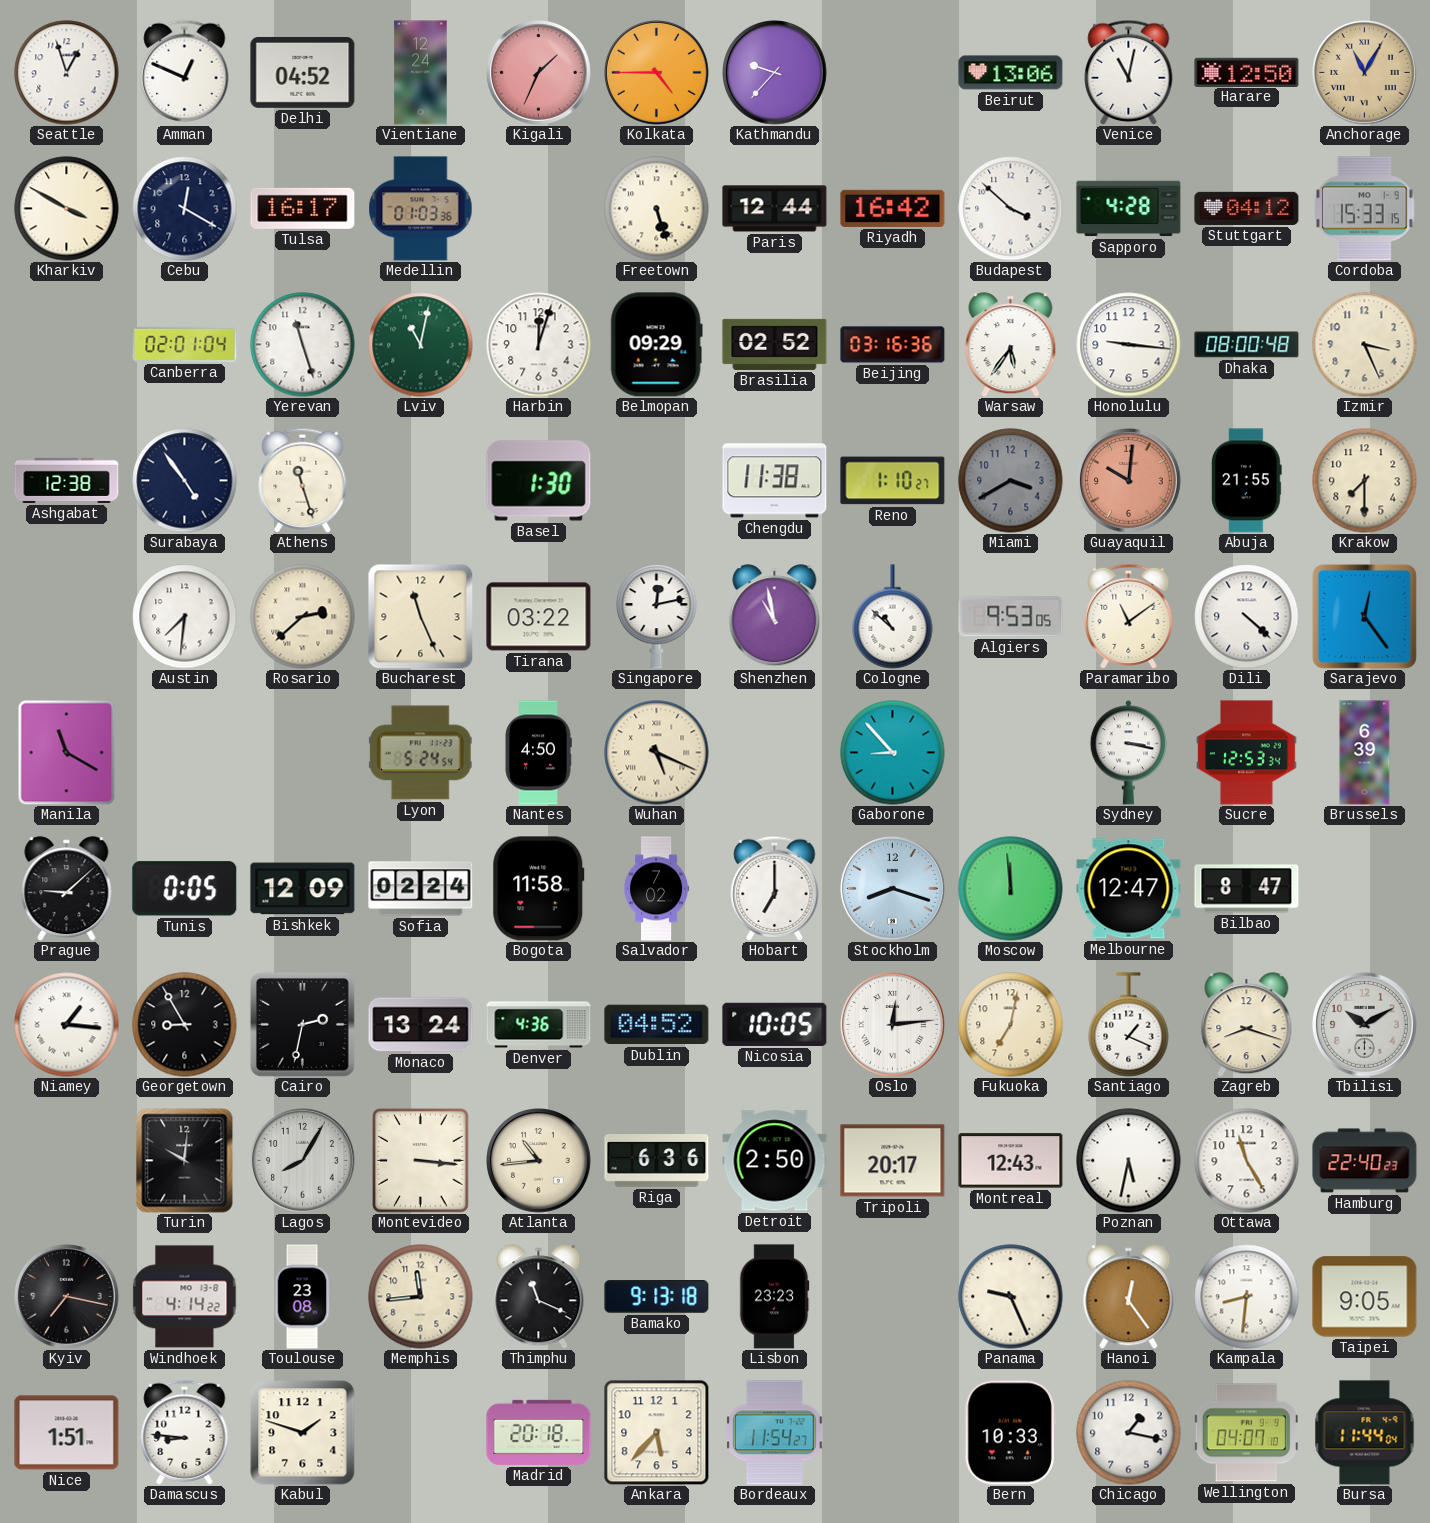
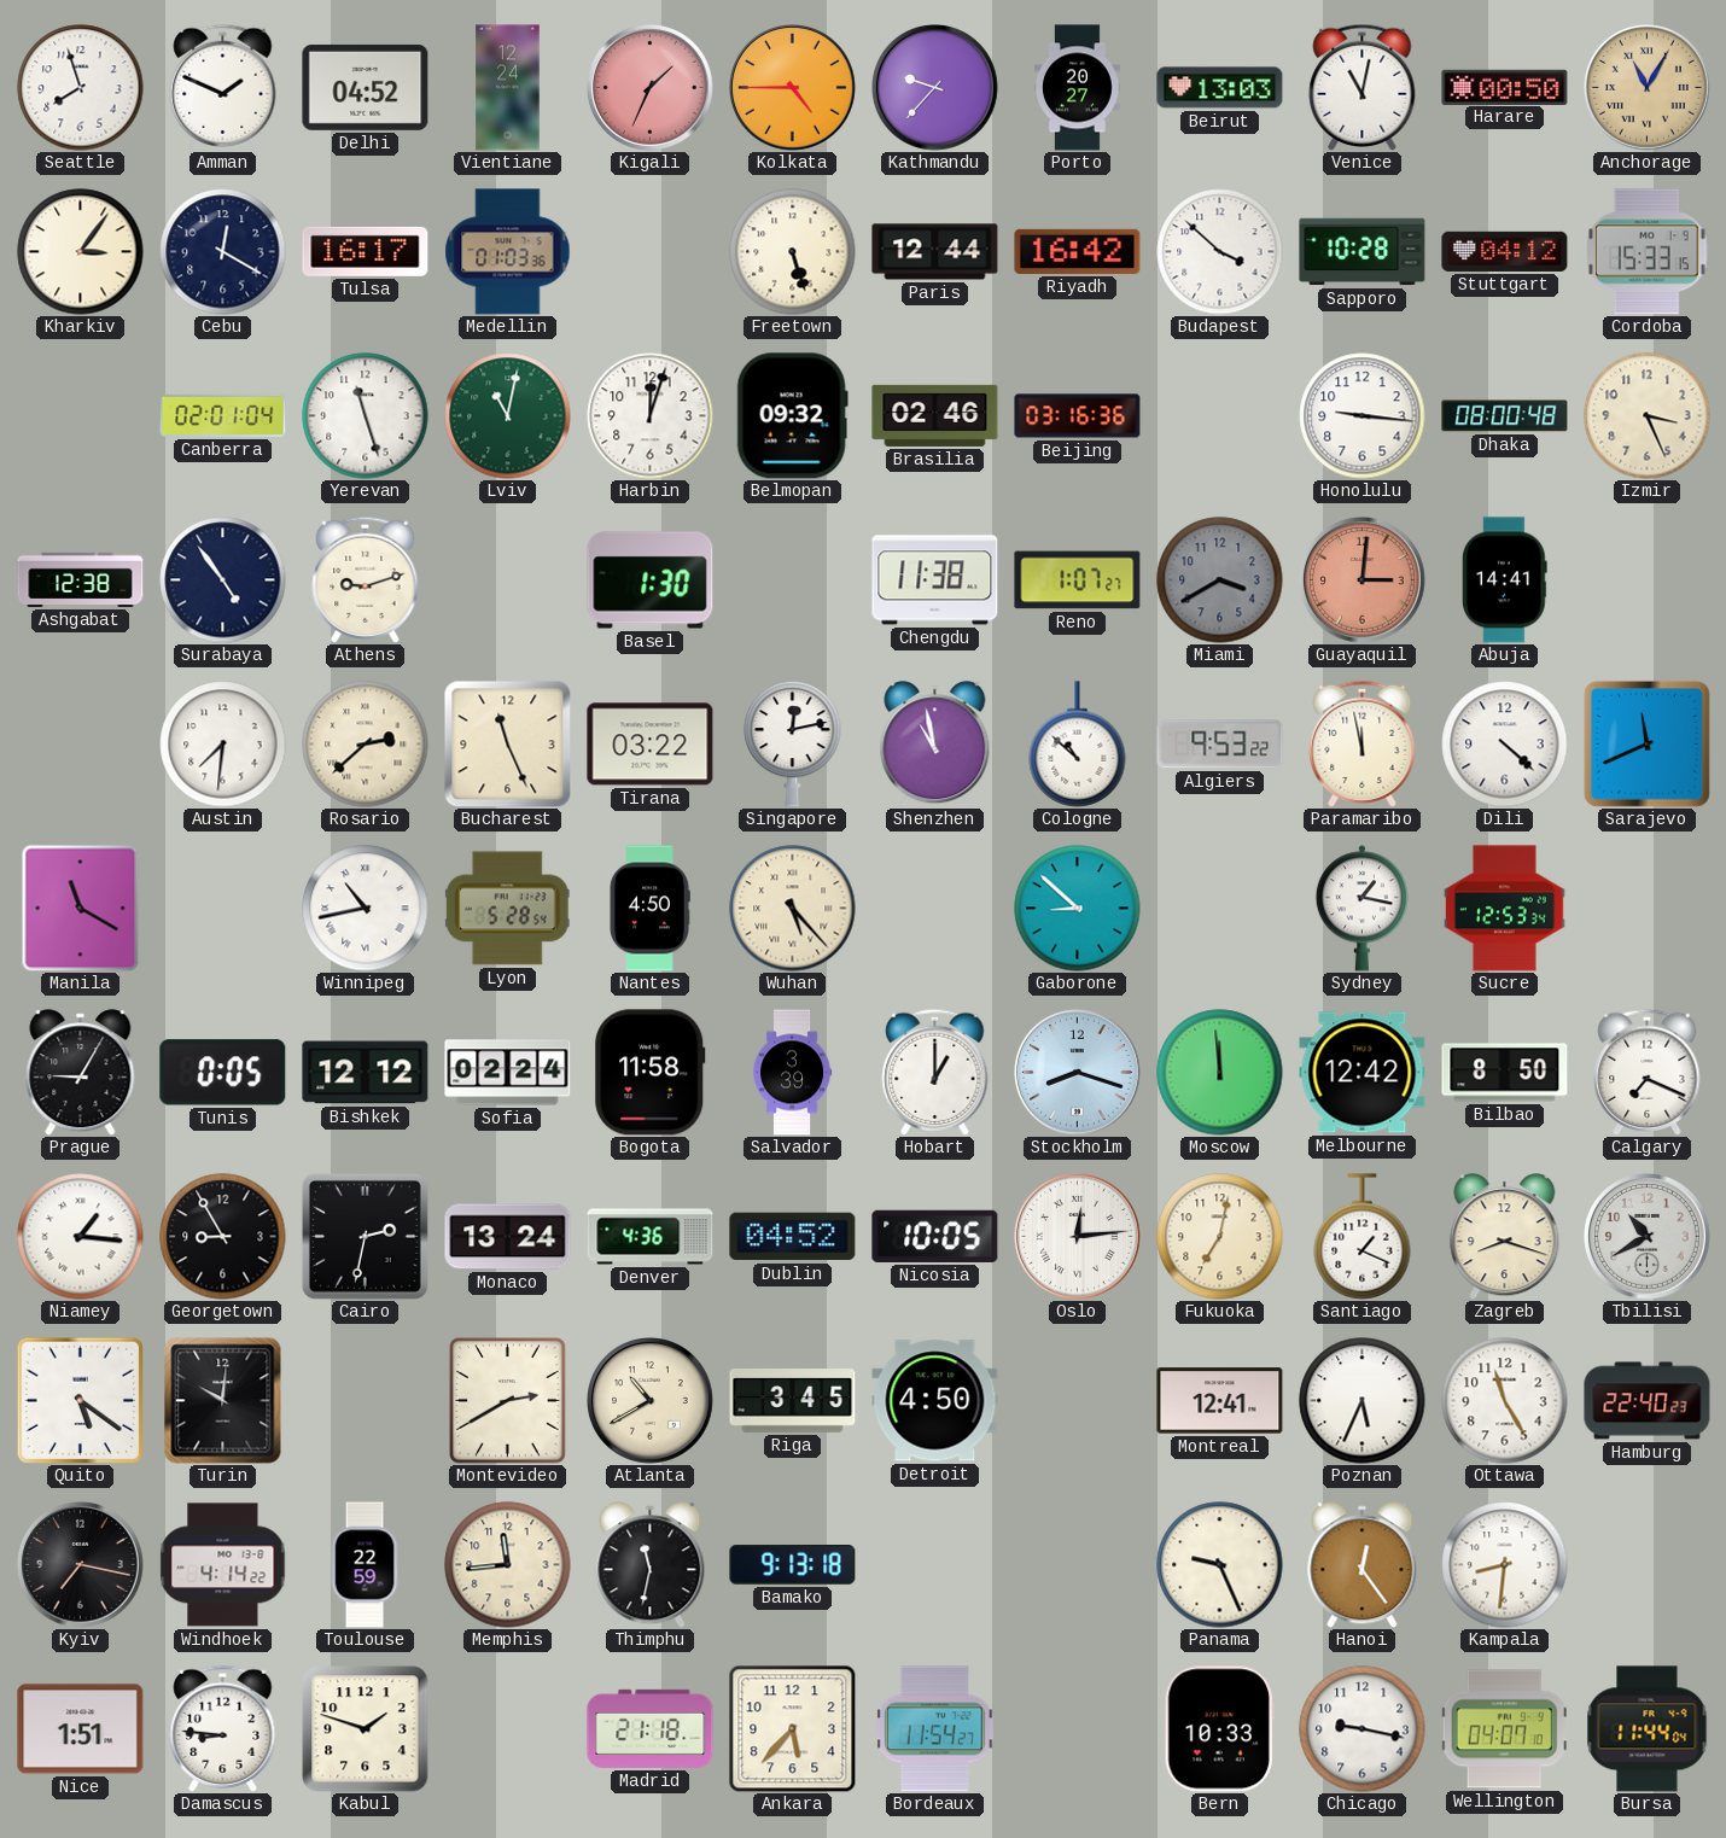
Seattle: 12:57 -> 7:57 (81, 88)
Amman: 12:49 -> 1:49 (223, 87)
Porto: none -> 20:27 (1078, 88)
Beirut: 13:06 -> 13:03 (1220, 88)
Harare: 12:50 -> 00:50 (1505, 87)
Kharkiv: 3:50 -> 3:06 (81, 252)
Sapporo: 4:28 -> 10:28 (1363, 252)
Belmopan: 09:29 -> 09:32 (792, 416)
Brasilia: 02:52 -> 02:46 (935, 415)
Warsaw: 5:36 -> none (1011, 345)
Athens: 11:27 -> 9:12 (366, 579)
Reno: 1:10 -> 1:07 (1078, 580)
Guayaquil: 10:01 -> 3:01 (1363, 580)
Abuja: 21:55 -> 14:41 (1505, 580)
Krakow: 7:30 -> none (1365, 481)
Algiers: 9:53:05 -> 9:53:22 (1220, 745)
Paramaribo: 11:09 -> 11:58 (1363, 743)
Sarajevo: 12:24 -> 11:41 (1646, 743)
Winnipeg: none -> 10:43 (366, 909)
Lyon: 5:24 -> 5:28 (507, 909)
Wuhan: 5:19 -> 5:23 (793, 909)
Gaborone: 8:53 -> 8:52 (1078, 909)
Sydney: 3:17 -> 1:17 (1361, 909)
Brussels: 6:39 -> none (1365, 753)
Prague: 9:08 -> 9:05 (81, 1073)
Bishkek: 12:09 -> 12:12 (366, 1073)
Salvador: 7:02 -> 3:39 (793, 1073)
Hobart: 7:00 -> 1:00 (935, 1072)
Melbourne: 12:47 -> 12:42 (1363, 1073)
Bilbao: 8:47 -> 8:50 (1505, 1073)
Calgary: none -> 7:19 (1648, 1072)
Tbilisi: 10:10 -> 10:40 (1648, 1237)
Quito: none -> 5:21 (80, 1400)
Lagos: 8:05 -> none (303, 1161)
Montevideo: 3:16 -> 2:40 (508, 1401)
Atlanta: 10:44 -> 10:40 (651, 1401)
Riga: 6:36 -> 3:45 (793, 1401)
Detroit: 2:50 -> 4:50 (935, 1401)
Tripoli: 20:17 -> none (893, 1161)
Montreal: 12:43 -> 12:41 (1220, 1401)
Poznan: 5:32 -> 5:34 (1363, 1401)
Toulouse: 23:08 -> 22:59 (365, 1565)
Thimphu: 11:19 -> 11:32 (651, 1565)
Lisbon: 23:23 -> none (774, 1297)
Taipei: 9:05 -> none (1365, 1297)
Madrid: 20:18 -> 21:18 (651, 1728)
Chicago: 1:17 -> 9:17 (1363, 1729)
